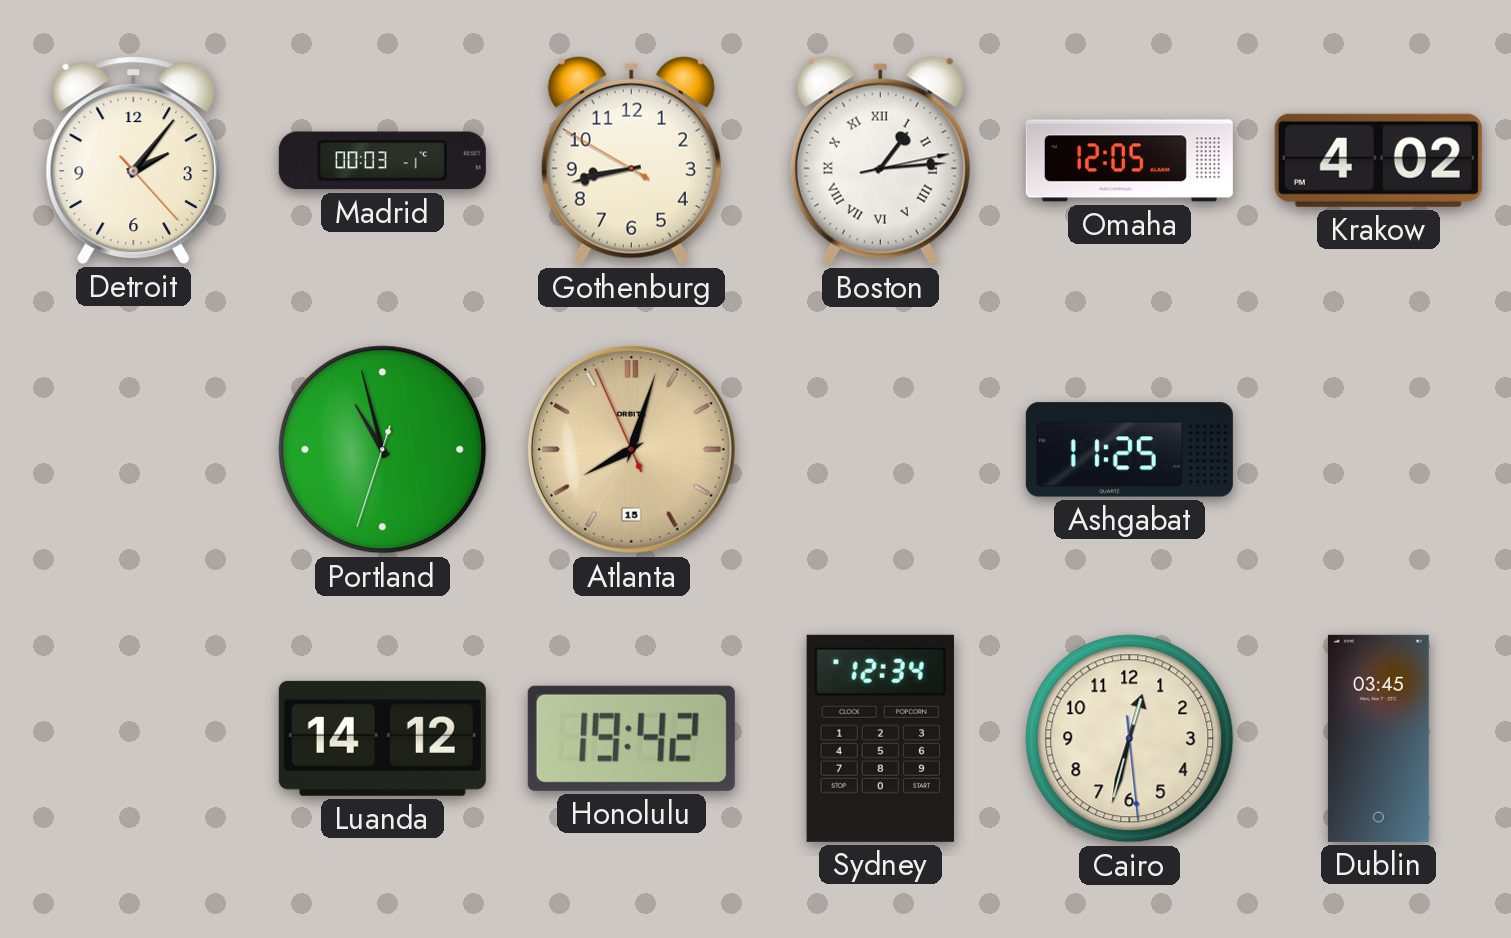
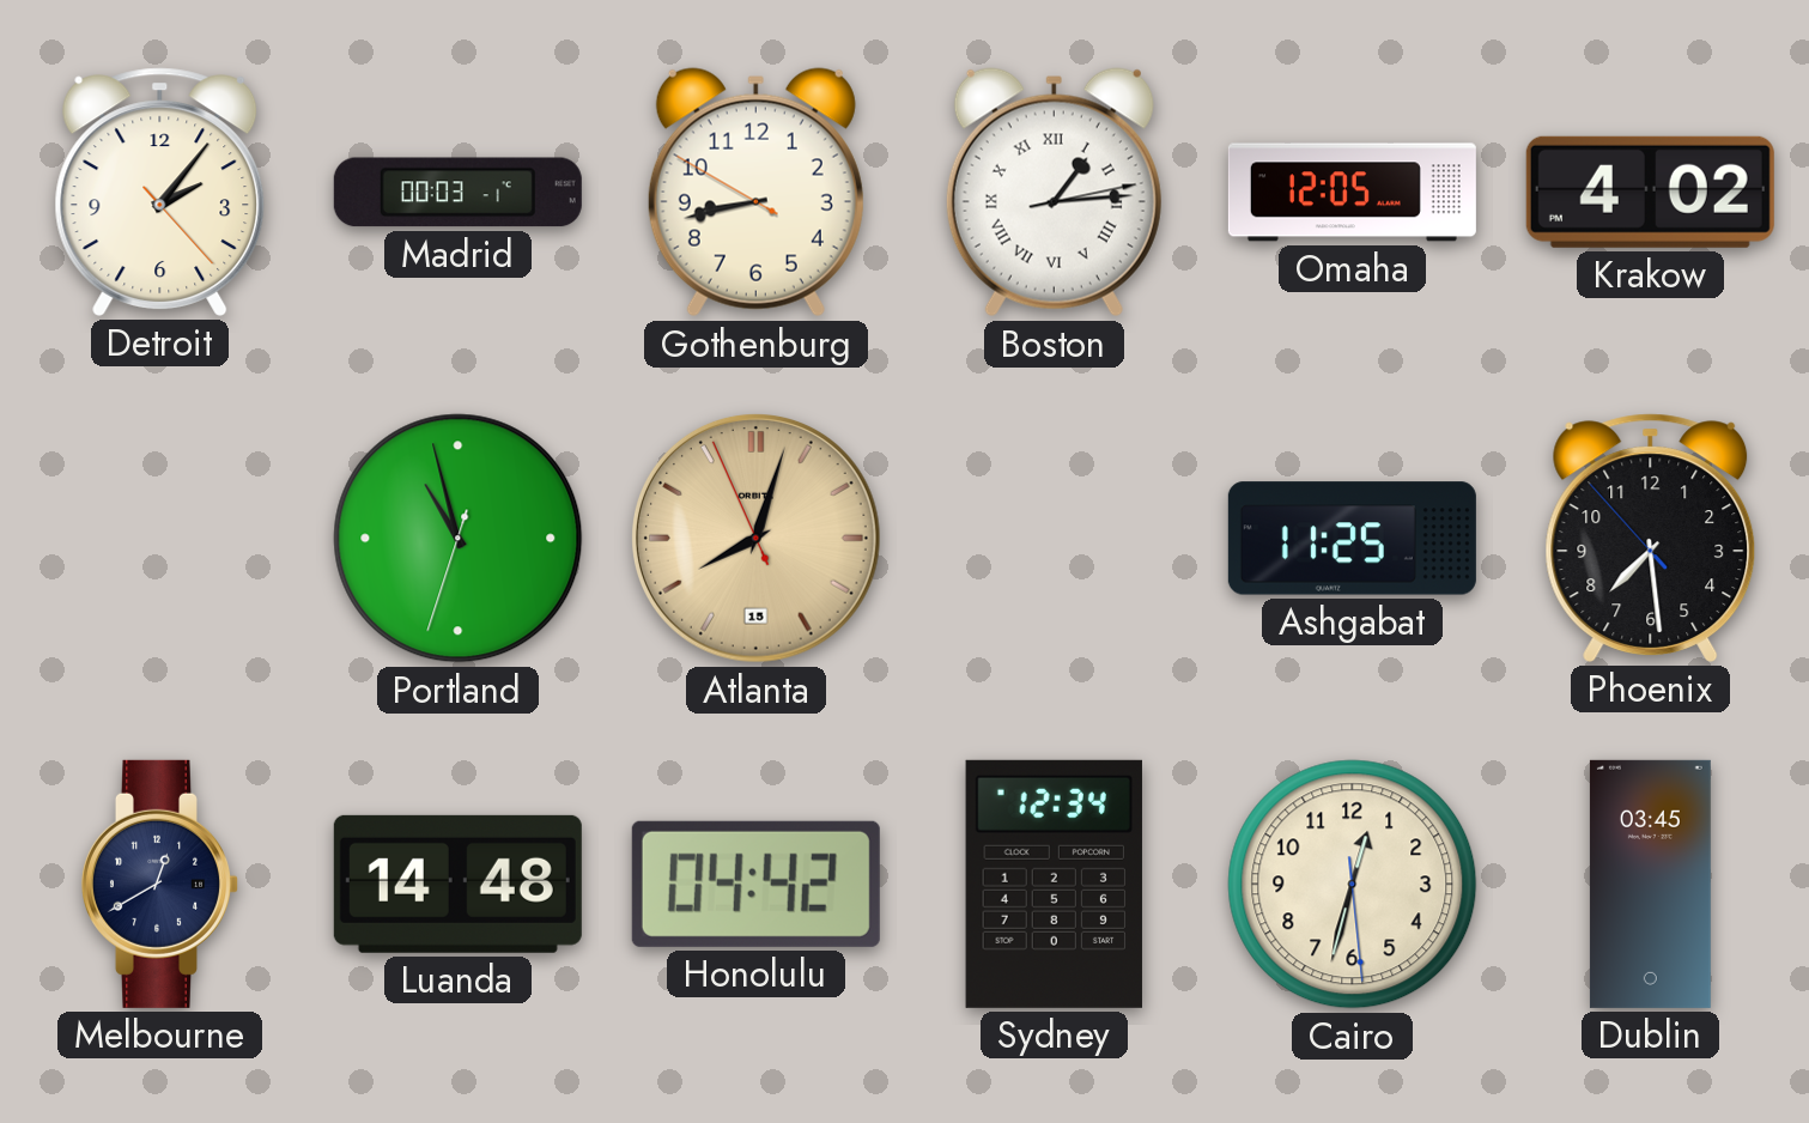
Phoenix: none -> 7:28 (1651, 538)
Melbourne: none -> 12:40 (159, 884)
Luanda: 14:12 -> 14:48 (457, 884)
Honolulu: 19:42 -> 04:42 (755, 884)
